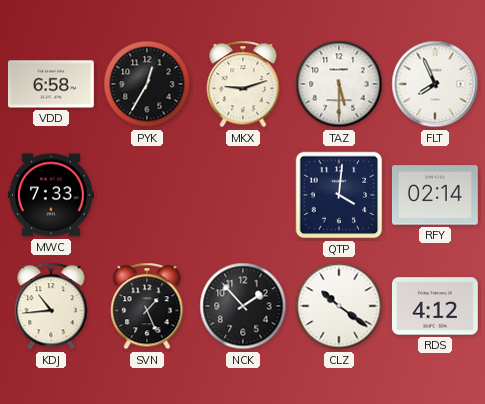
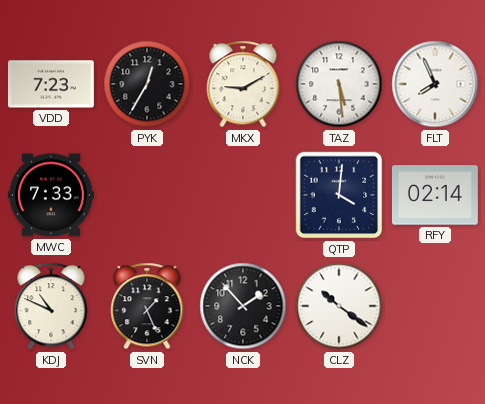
VDD: 6:58 -> 7:23 (51, 84)
MKX: 9:12 -> 9:10 (243, 84)
TAZ: 5:30 -> 5:29 (339, 84)
KDJ: 10:44 -> 10:49 (51, 306)
RDS: 4:12 -> none (435, 306)
